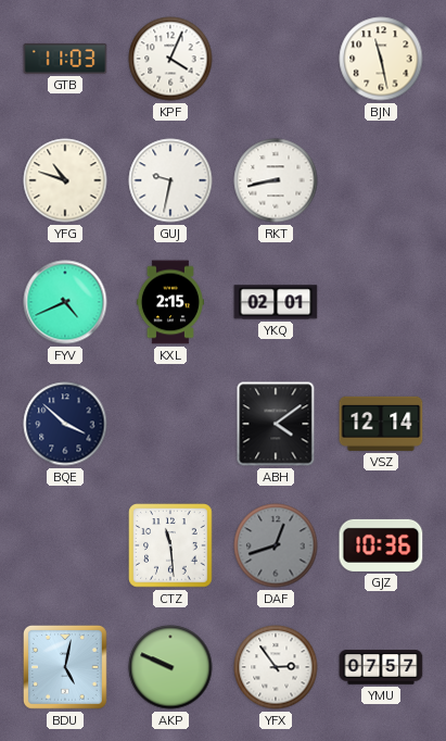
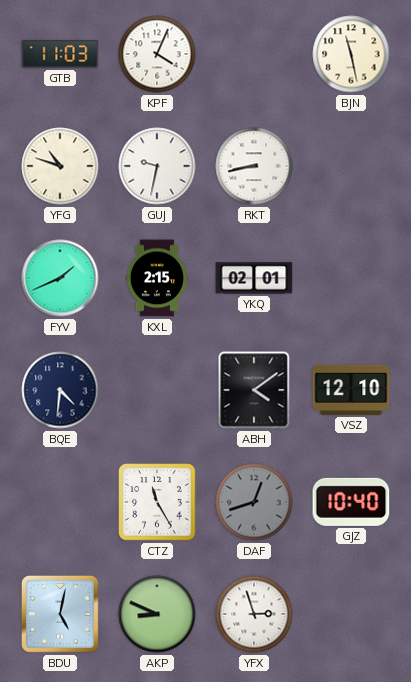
FYV: 4:41 -> 1:41 (60, 278)
BQE: 3:52 -> 4:31 (60, 390)
VSZ: 12:14 -> 12:10 (351, 390)
CTZ: 11:29 -> 11:25 (157, 502)
GJZ: 10:36 -> 10:40 (351, 502)
AKP: 9:49 -> 8:49 (157, 614)
YFX: 2:54 -> 2:57 (254, 614)
YMU: 07:57 -> none (381, 667)
